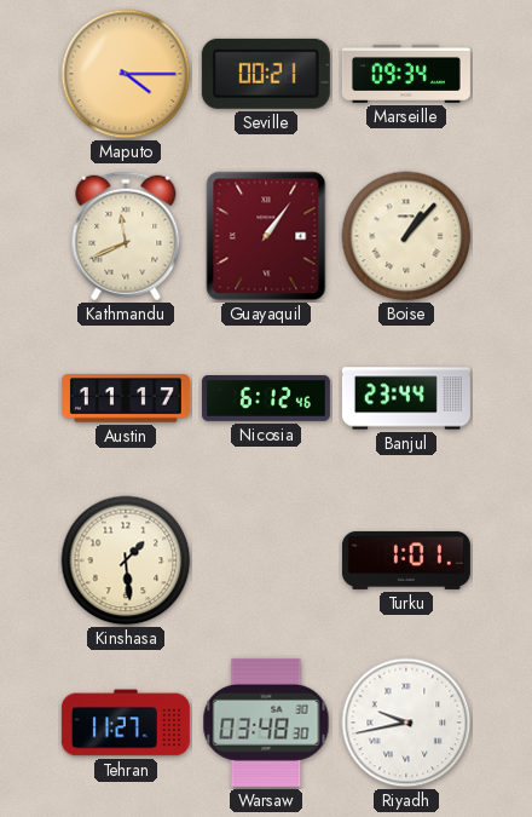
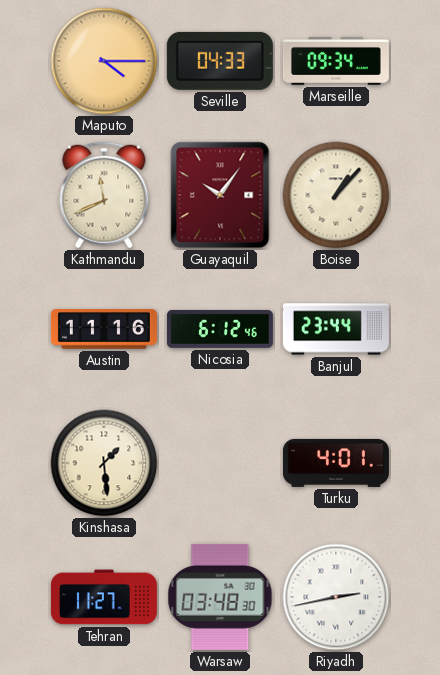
Seville: 00:21 -> 04:33 (220, 61)
Guayaquil: 1:06 -> 10:06 (220, 195)
Austin: 11:17 -> 11:16 (104, 329)
Turku: 1:01 -> 4:01 (336, 463)
Riyadh: 9:43 -> 2:43 (336, 597)
